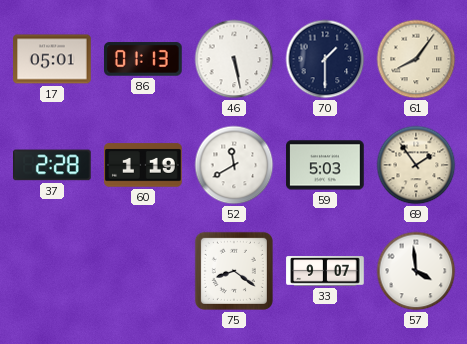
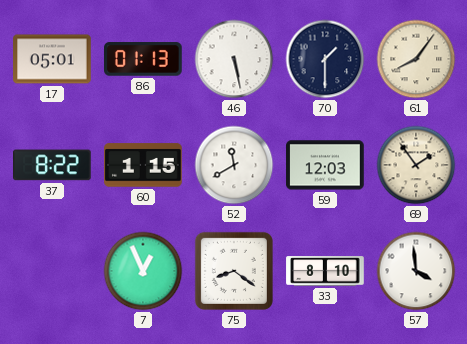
37: 2:28 -> 8:22 (53, 165)
60: 1:19 -> 1:15 (143, 165)
59: 5:03 -> 12:03 (325, 165)
7: none -> 12:56 (143, 271)
33: 9:07 -> 8:10 (325, 271)
